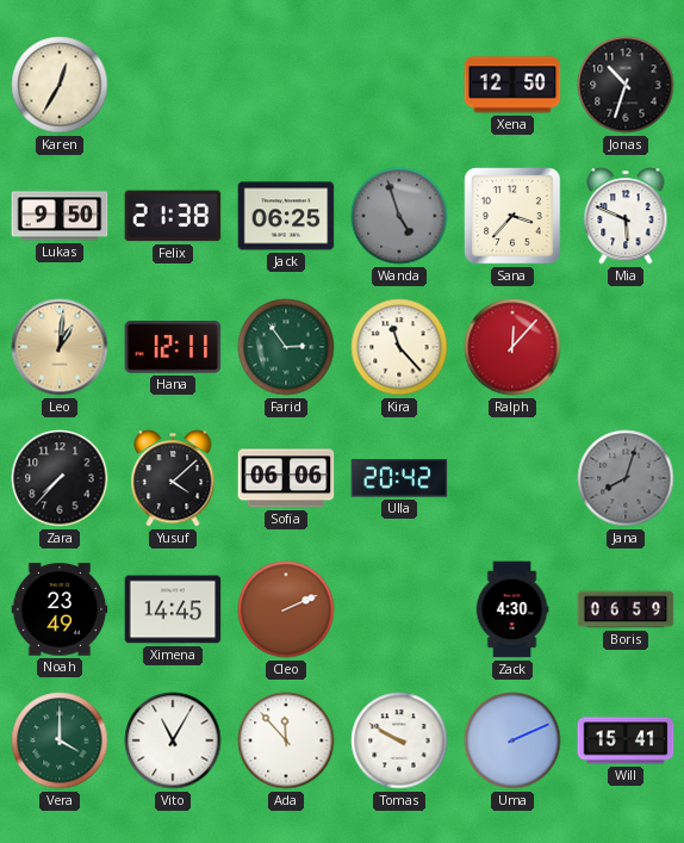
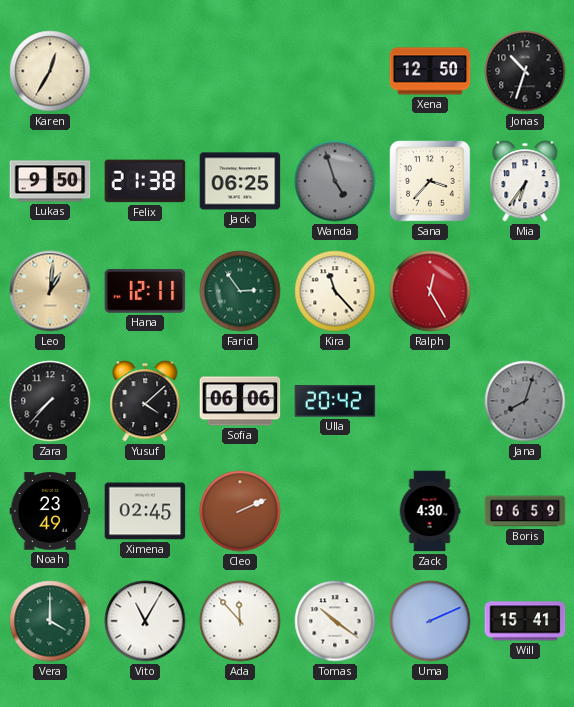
Mia: 5:49 -> 6:36 (525, 181)
Ralph: 12:07 -> 12:25 (430, 291)
Ximena: 14:45 -> 02:45 (145, 511)
Tomas: 9:50 -> 10:21 (335, 621)
